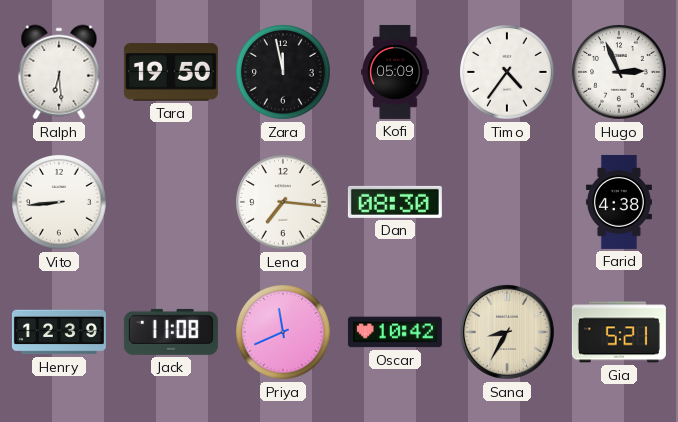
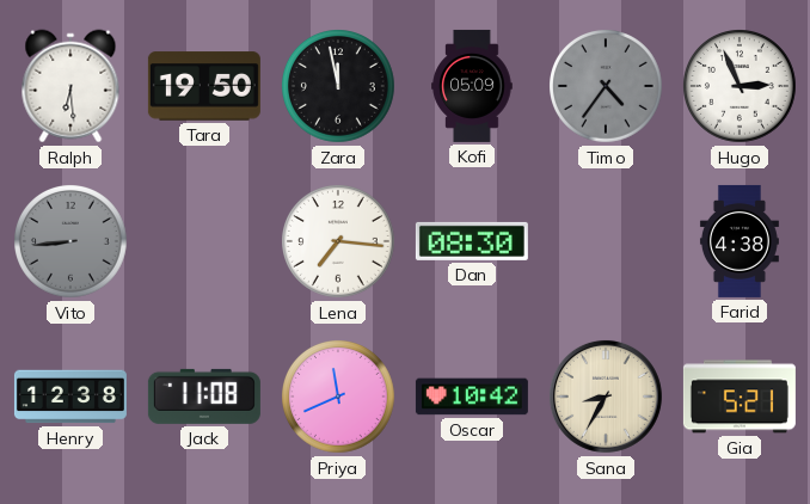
Timo dial: white -> grey (607, 87)
Vito dial: white -> grey (72, 242)
Henry: 12:39 -> 12:38 (70, 397)
